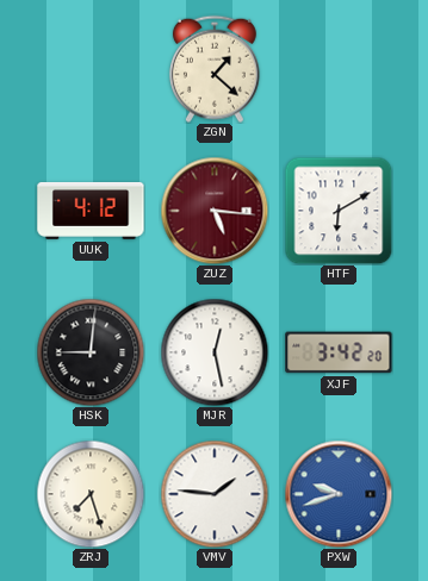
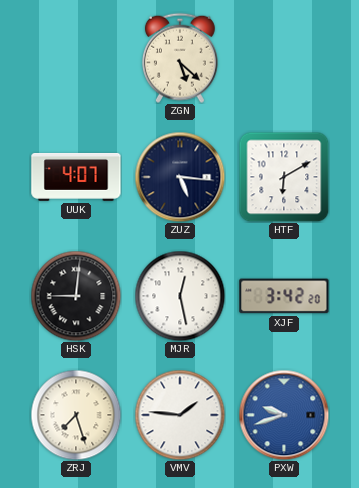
ZGN: 1:22 -> 5:22 (180, 58)
UUK: 4:12 -> 4:07 (76, 177)
ZUZ dial: burgundy -> navy (180, 177)
